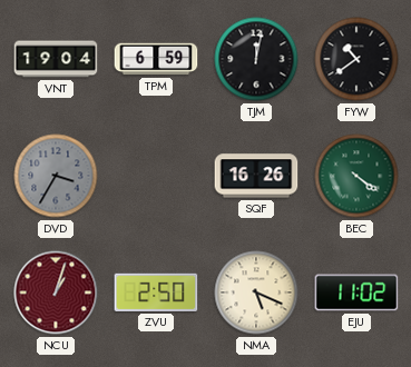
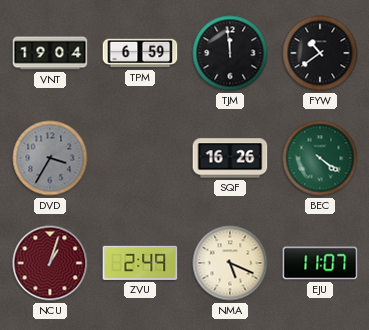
TJM: 12:02 -> 11:59 (230, 53)
ZVU: 2:50 -> 2:49 (140, 263)
EJU: 11:02 -> 11:07 (320, 263)
